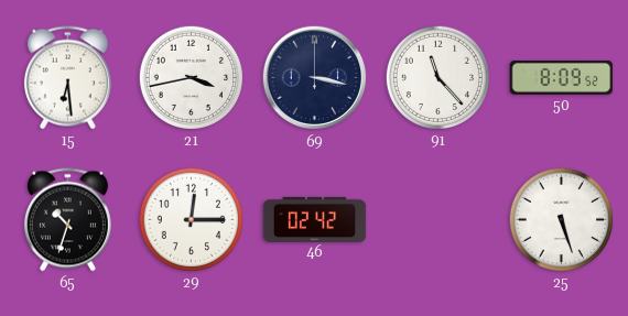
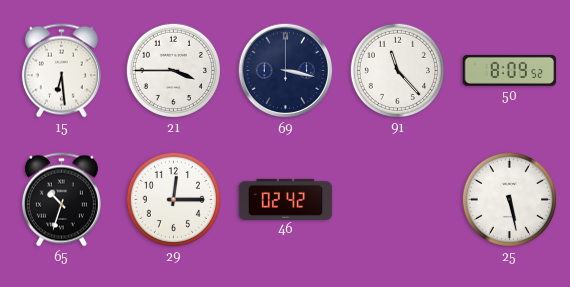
21: 3:43 -> 3:45 (173, 70)
25: 5:27 -> 5:28 (509, 199)
